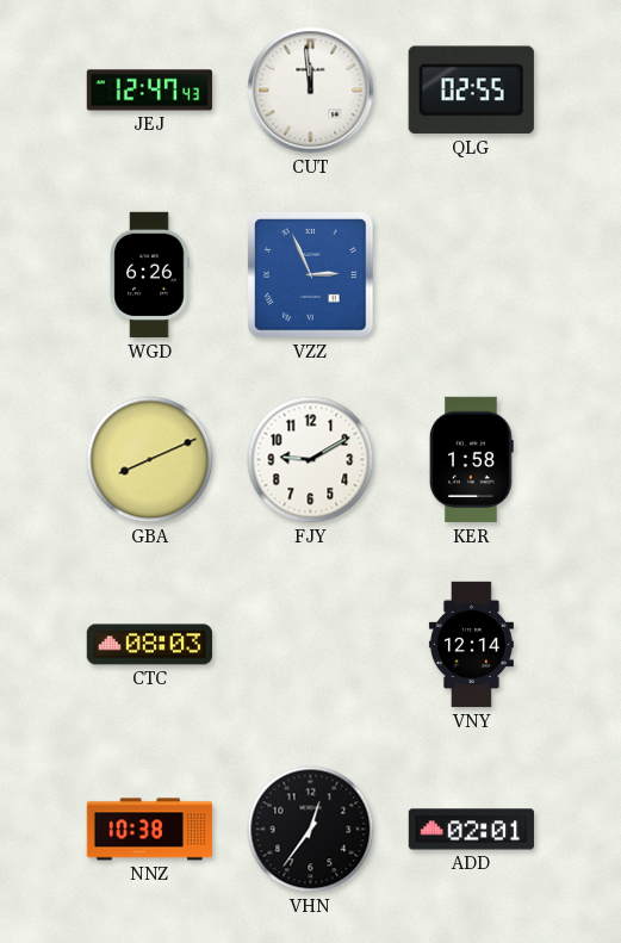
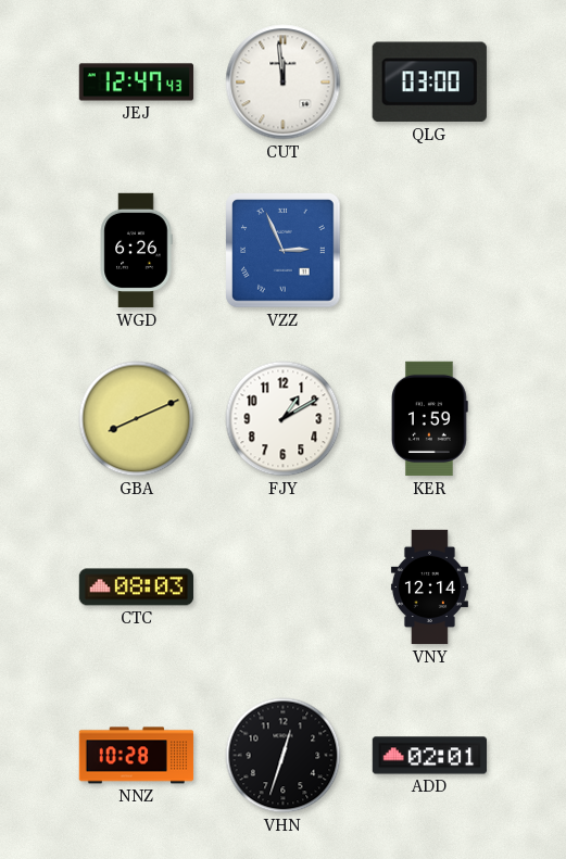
QLG: 02:55 -> 03:00 (429, 83)
FJY: 9:10 -> 1:10 (284, 419)
KER: 1:58 -> 1:59 (430, 419)
NNZ: 10:38 -> 10:28 (137, 756)
VHN: 12:36 -> 12:33 (284, 756)
